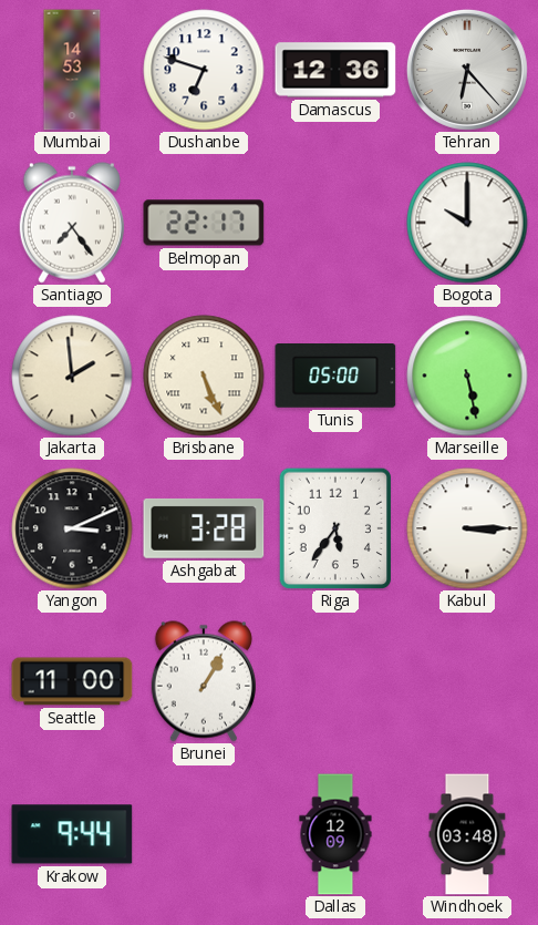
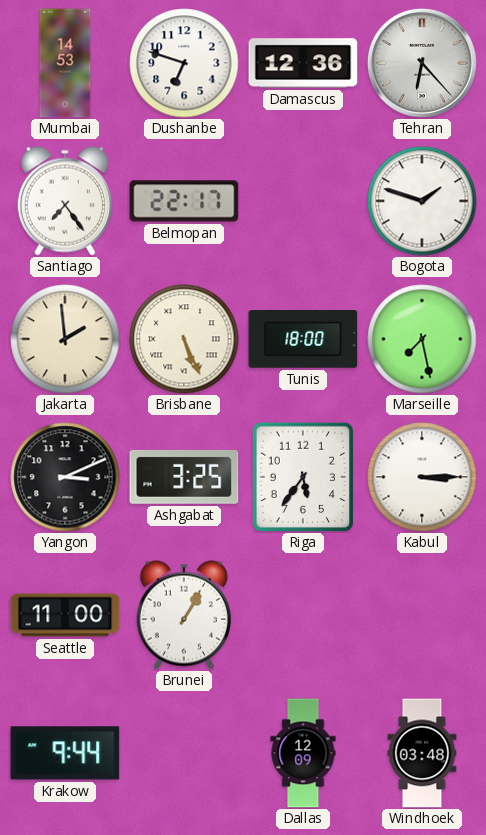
Bogota: 10:00 -> 1:48 (422, 201)
Tunis: 05:00 -> 18:00 (303, 340)
Marseille: 5:28 -> 7:28 (422, 339)
Ashgabat: 3:28 -> 3:25 (184, 477)
